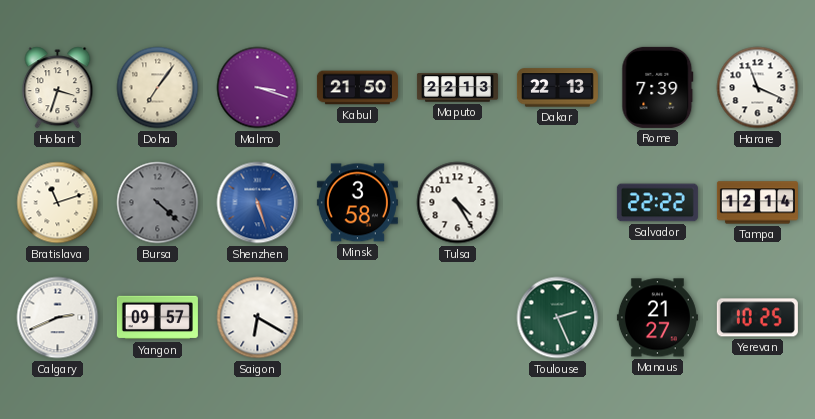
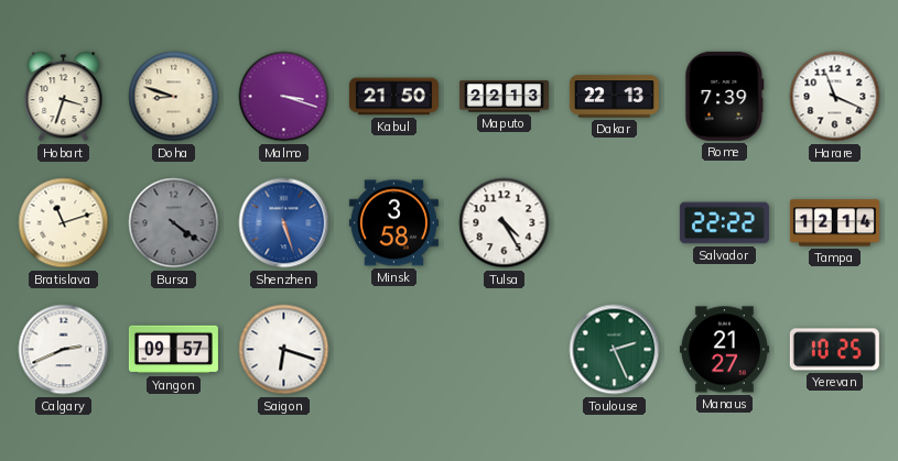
Doha: 7:06 -> 8:48 (174, 97)
Bursa: 4:22 -> 4:21 (174, 223)
Saigon: 6:20 -> 6:18 (284, 350)
